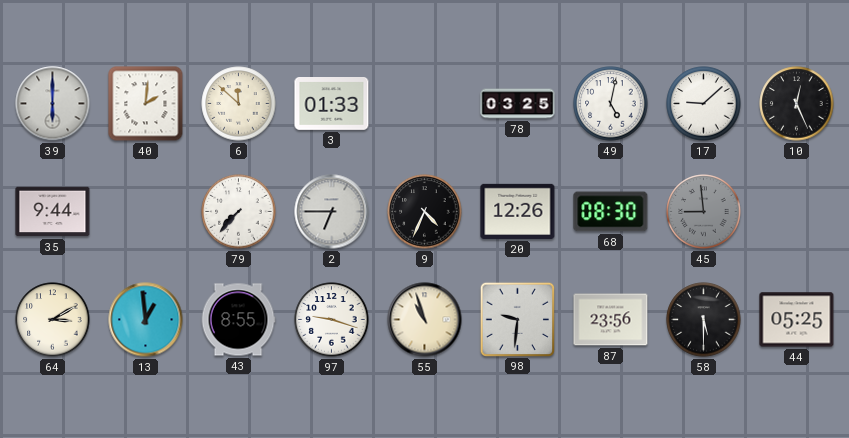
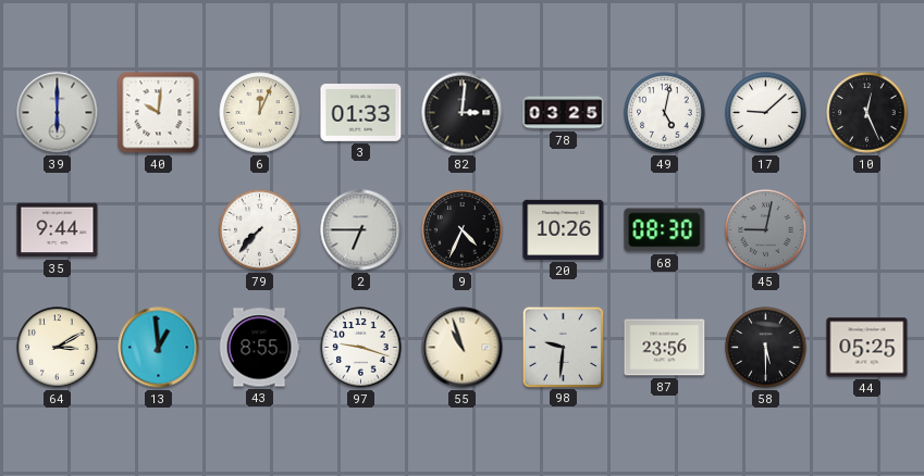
40: 2:01 -> 10:01 (159, 113)
6: 11:52 -> 12:04 (260, 113)
82: none -> 3:01 (463, 113)
20: 12:26 -> 10:26 (564, 229)
45: 8:59 -> 9:02 (766, 230)
